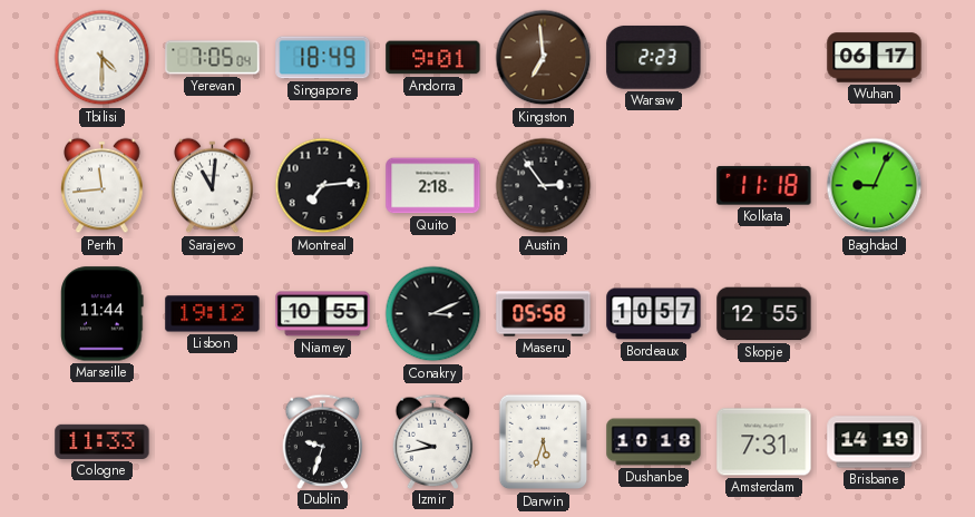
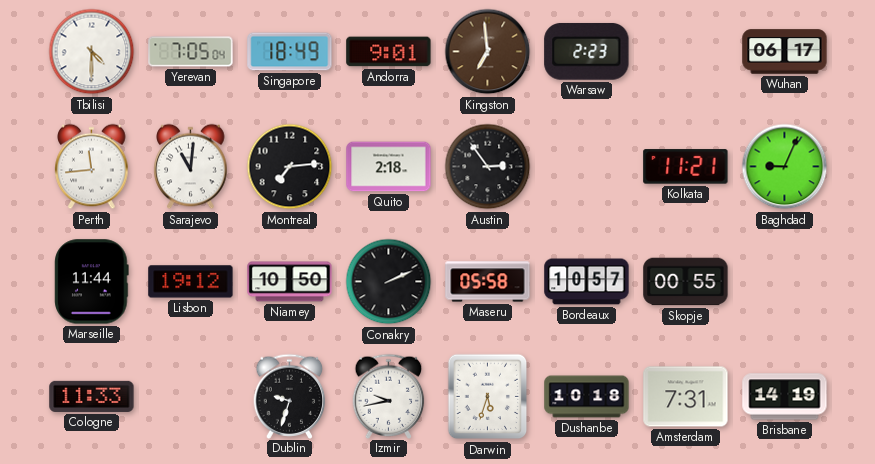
Kolkata: 11:18 -> 11:21 (686, 167)
Niamey: 10:55 -> 10:50 (290, 282)
Conakry: 3:11 -> 2:11 (389, 282)
Skopje: 12:55 -> 00:55 (686, 282)
